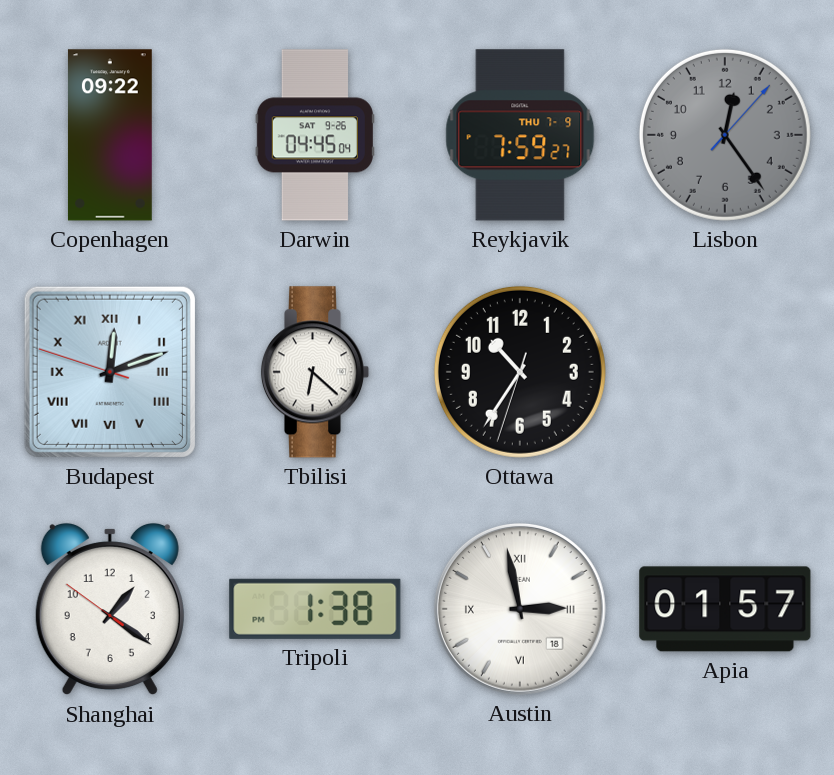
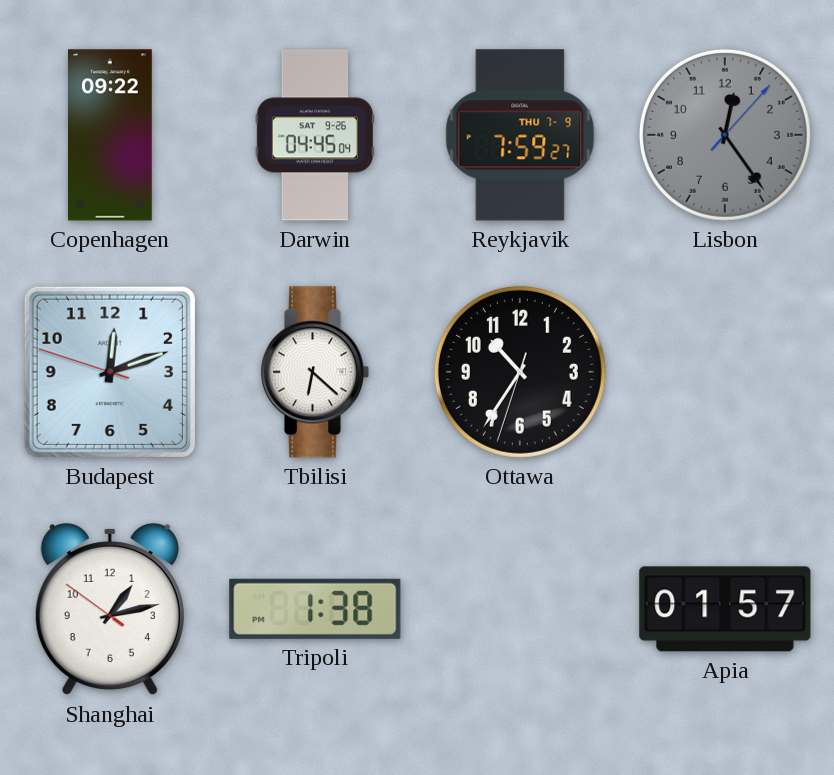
Budapest numerals: Roman -> Arabic (110, 372)
Shanghai: 1:20 -> 1:12 (110, 609)
Austin: 2:58 -> none (520, 609)
